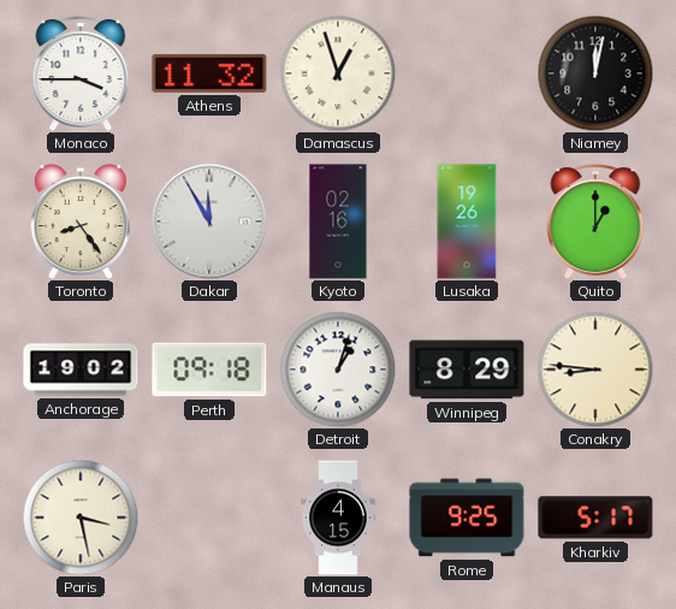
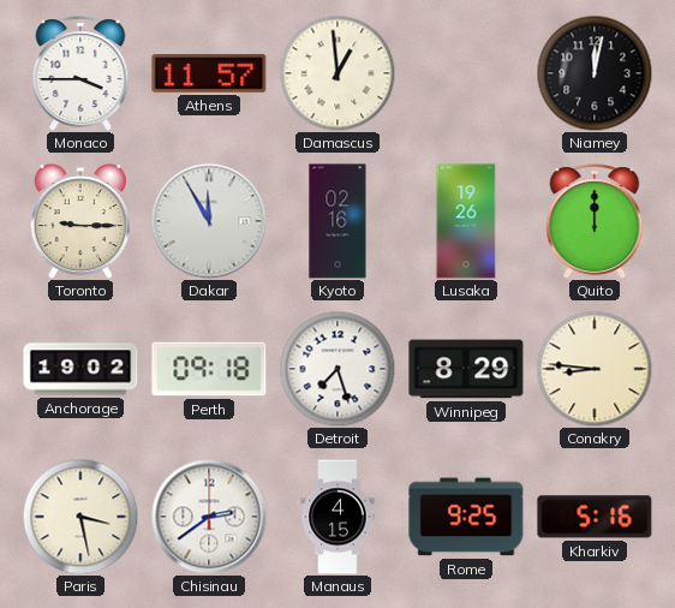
Athens: 11:32 -> 11:57 (209, 73)
Damascus: 12:57 -> 12:59 (337, 73)
Toronto: 8:24 -> 9:15 (79, 222)
Quito: 1:00 -> 12:00 (595, 221)
Detroit: 1:03 -> 7:27 (337, 369)
Chisinau: none -> 2:39 (209, 517)
Kharkiv: 5:17 -> 5:16 (595, 517)
